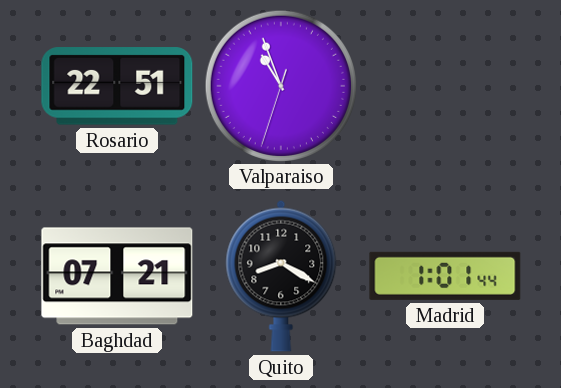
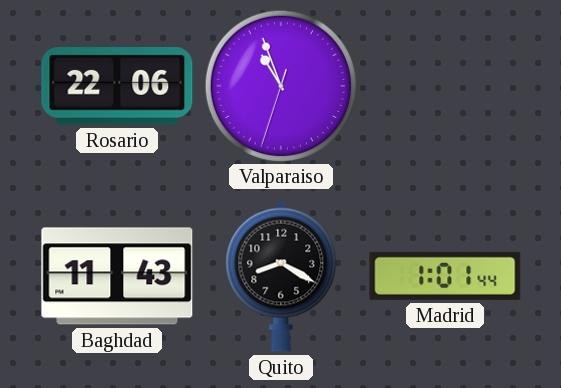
Rosario: 22:51 -> 22:06 (117, 86)
Baghdad: 07:21 -> 11:43 (117, 276)
